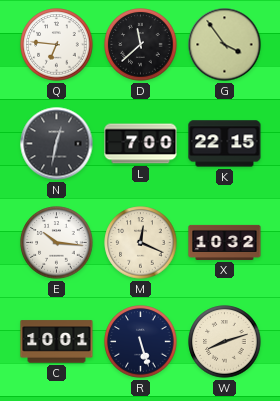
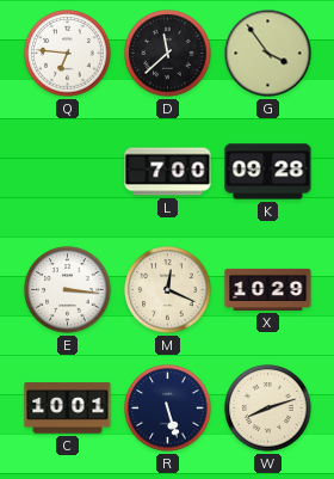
N: 12:32 -> none (57, 144)
K: 22:15 -> 09:28 (268, 172)
E: 10:16 -> 3:16 (68, 290)
X: 10:32 -> 10:29 (268, 289)
